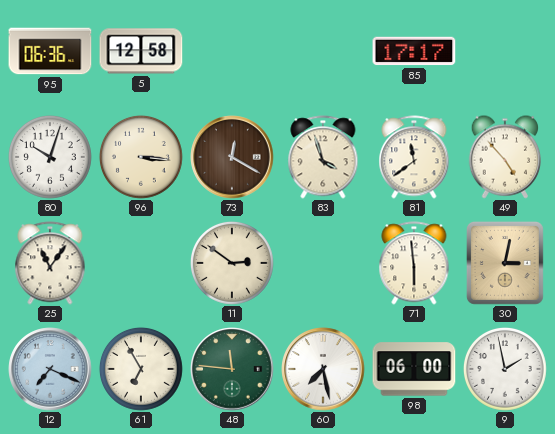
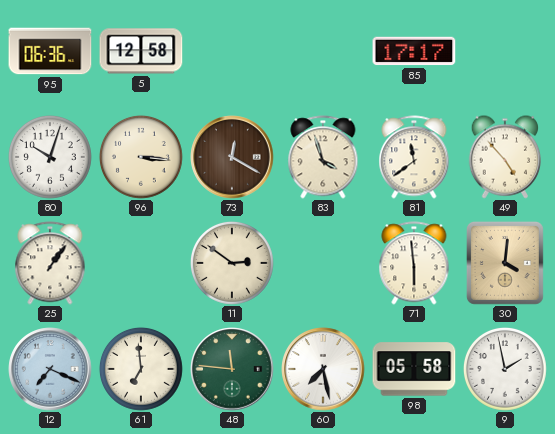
25: 11:06 -> 1:06 (50, 263)
30: 3:02 -> 4:01 (505, 263)
61: 6:55 -> 6:59 (141, 369)
98: 06:00 -> 05:58 (414, 369)
